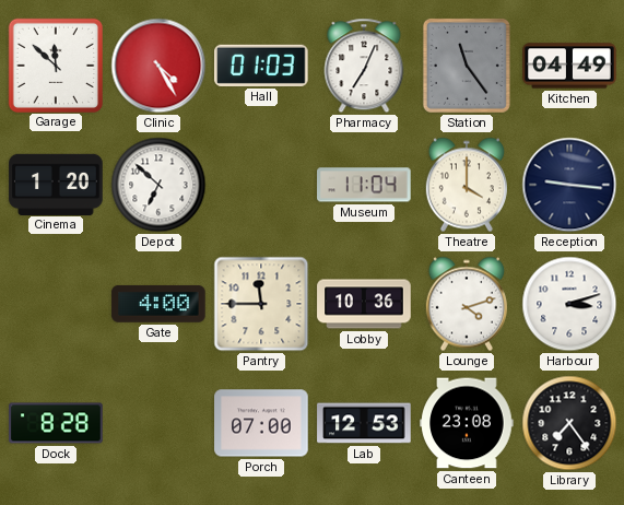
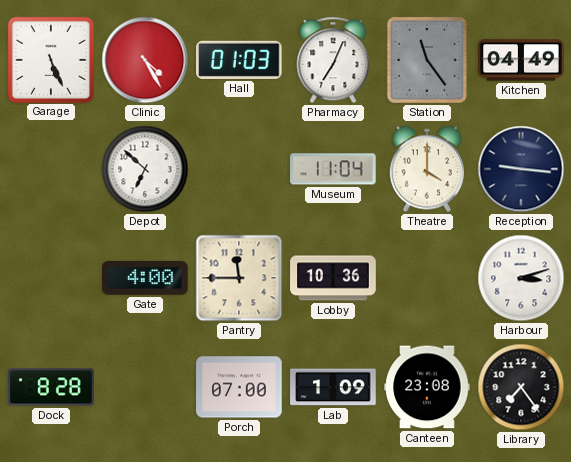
Garage: 11:52 -> 5:26 (50, 59)
Cinema: 1:20 -> none (56, 184)
Lounge: 4:12 -> none (467, 304)
Lab: 12:53 -> 1:09 (333, 387)
